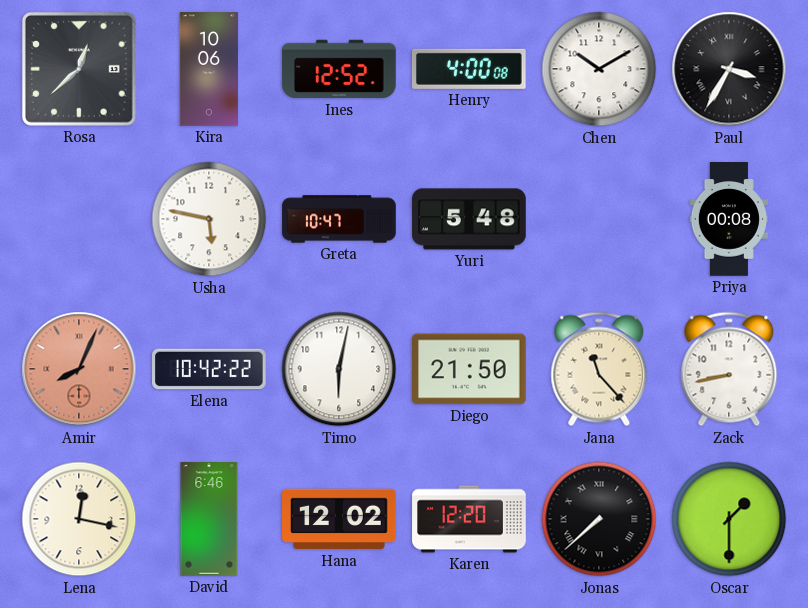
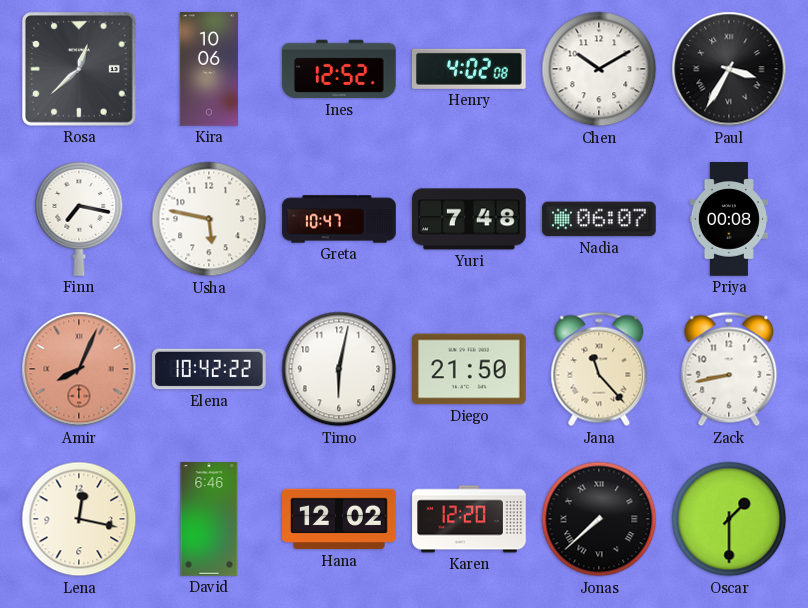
Henry: 4:00 -> 4:02 (469, 69)
Finn: none -> 7:17 (79, 219)
Yuri: 5:48 -> 7:48 (469, 219)
Nadia: none -> 06:07 (599, 219)
